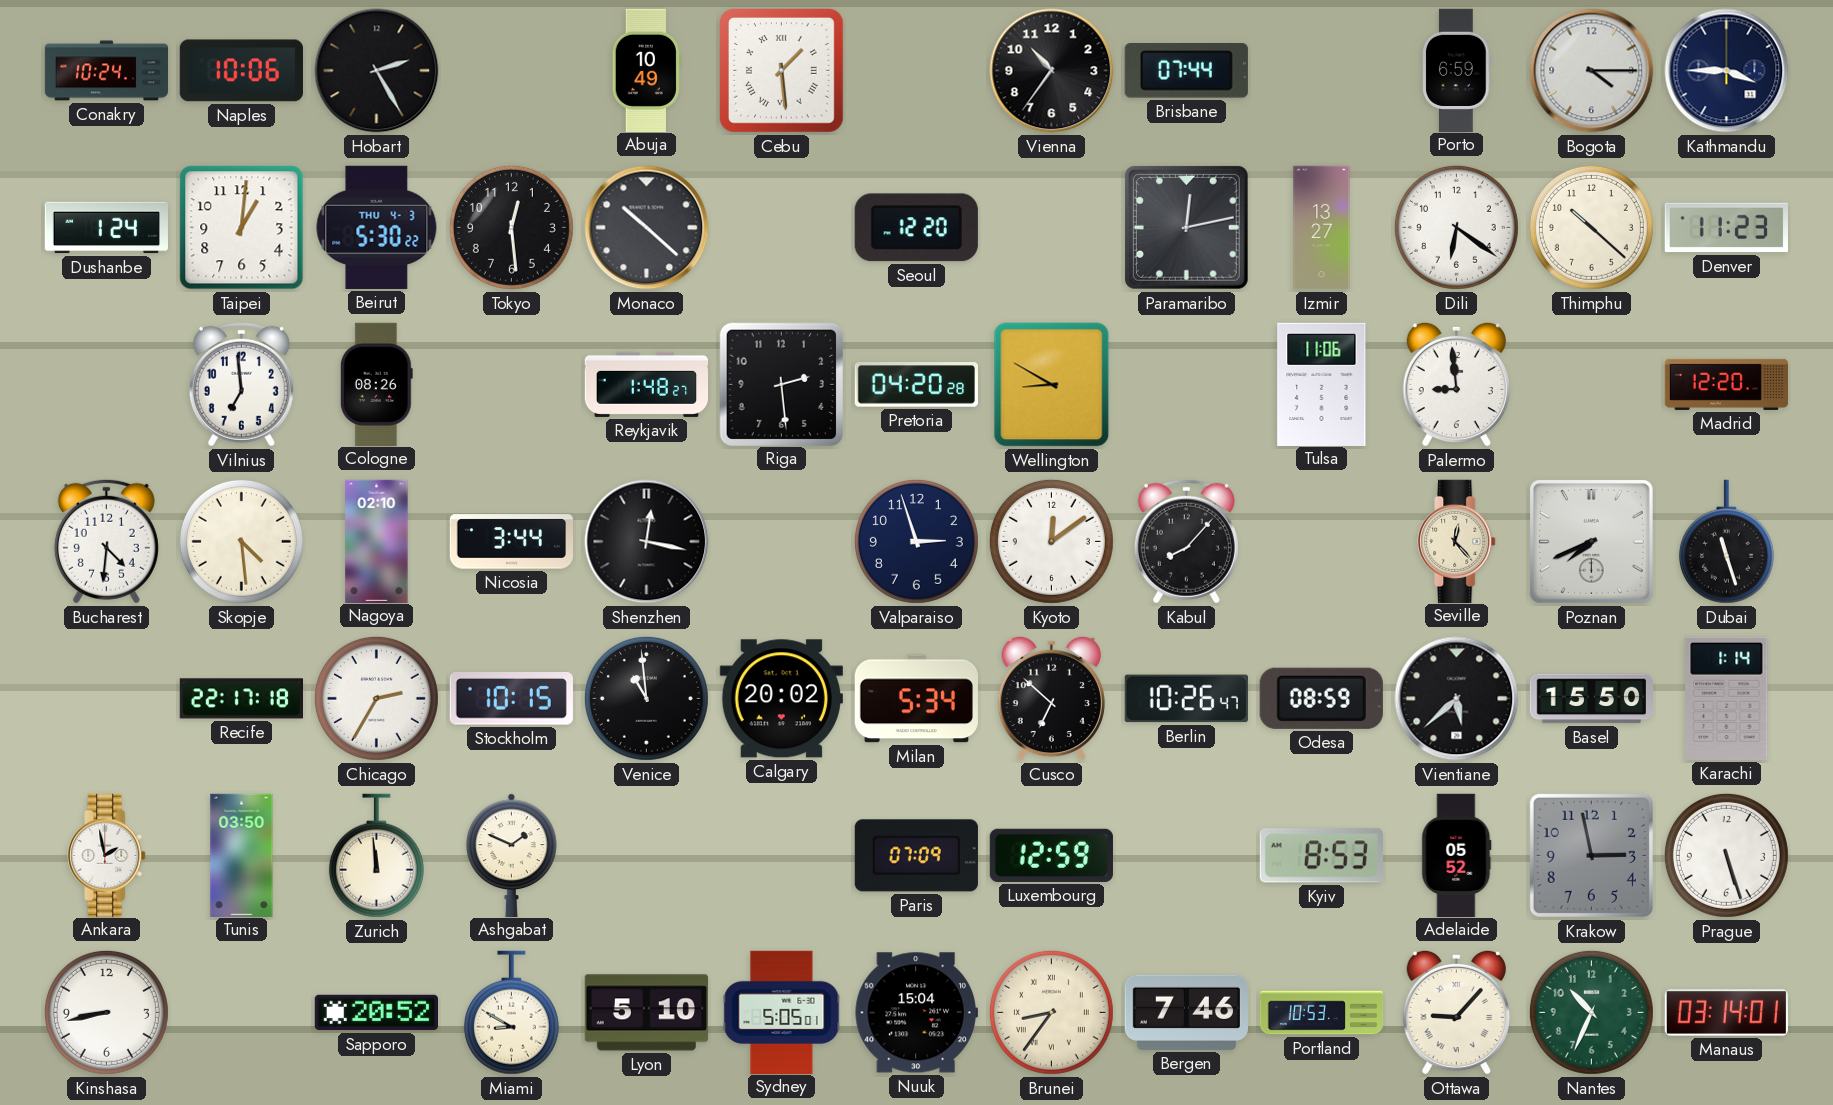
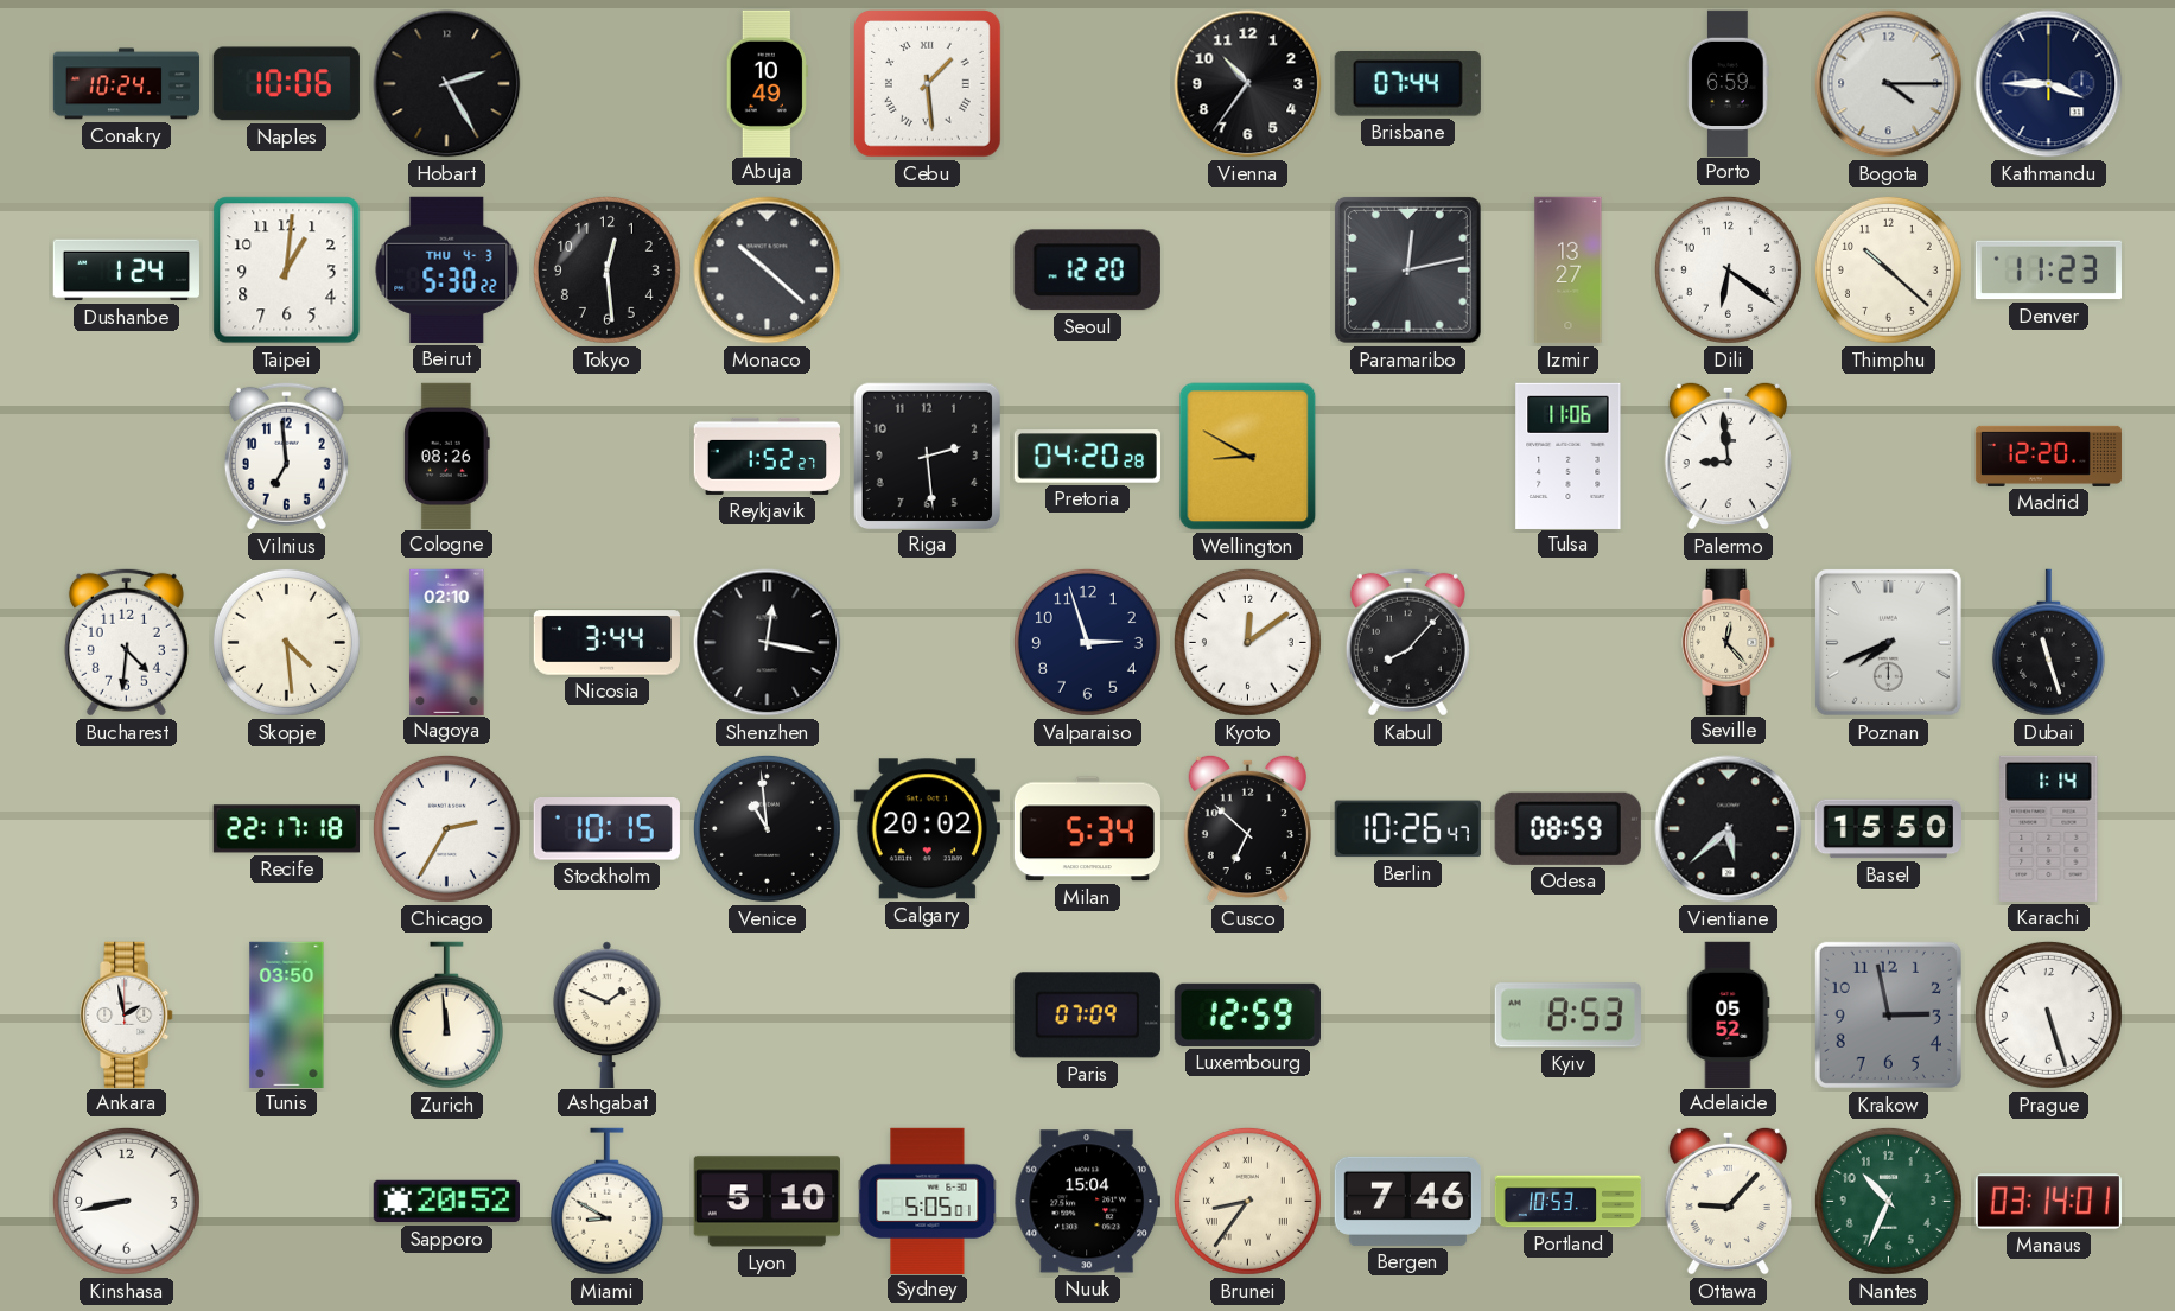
Reykjavik: 1:48 -> 1:52 (767, 456)
